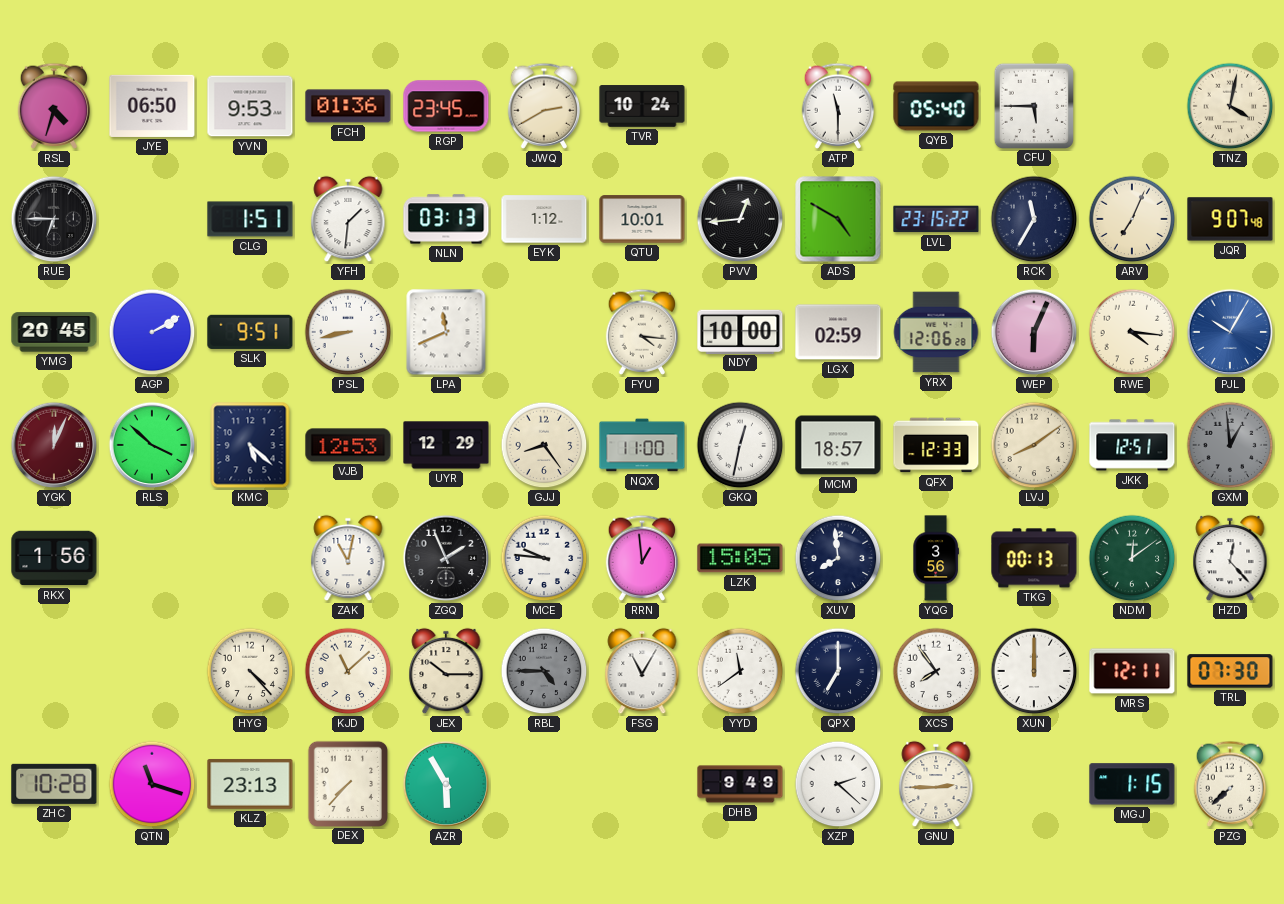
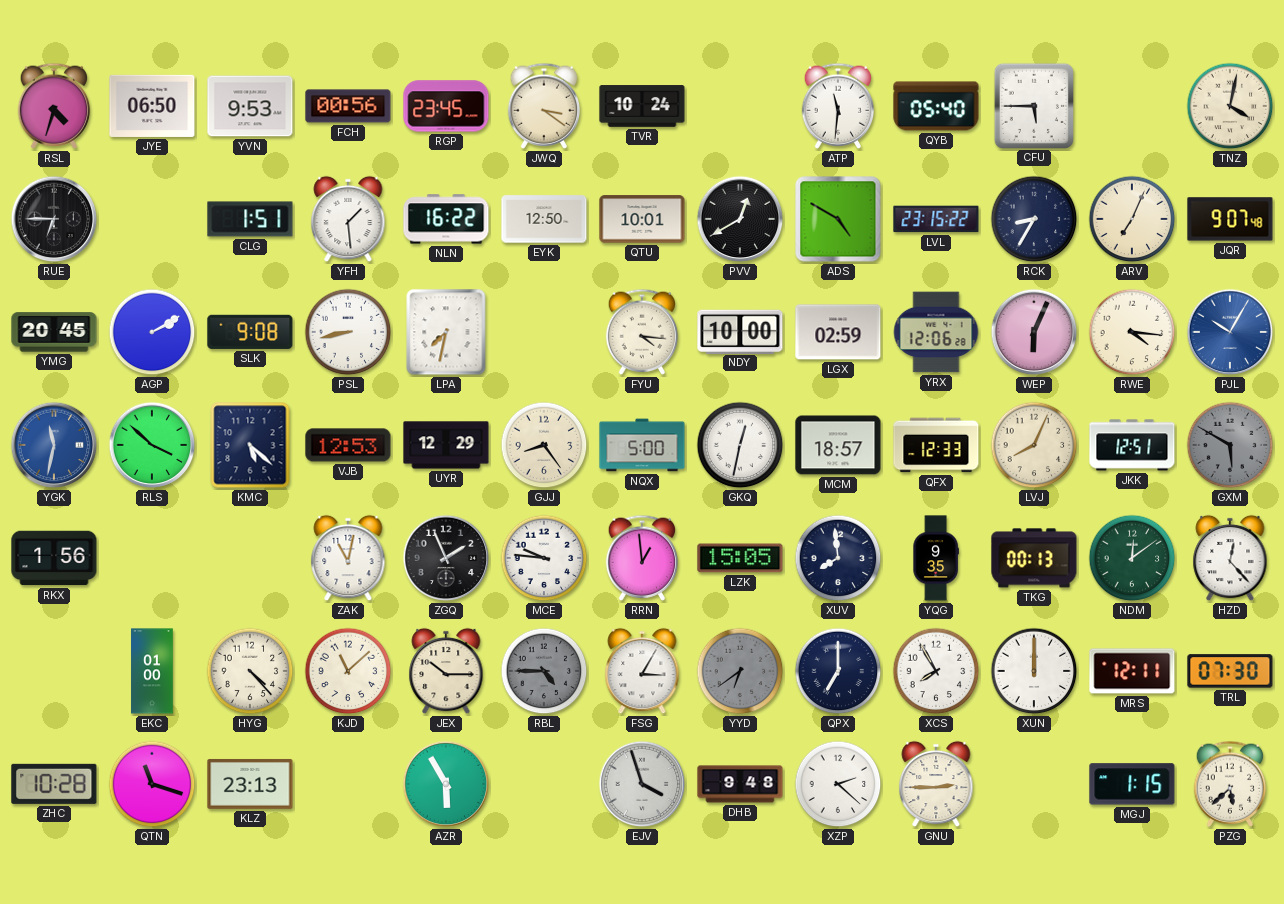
FCH: 01:36 -> 00:56 (348, 106)
JWQ: 2:40 -> 3:21 (544, 106)
ATP: 11:30 -> 11:31 (838, 106)
YFH: 1:31 -> 1:29 (348, 219)
NLN: 03:13 -> 16:22 (446, 219)
EYK: 1:12 -> 12:50 (544, 219)
PVV: 12:44 -> 12:40 (740, 219)
RCK: 11:35 -> 8:35 (1034, 219)
SLK: 9:51 -> 9:08 (250, 332)
LPA: 11:41 -> 7:32 (446, 332)
YGK: 12:04 -> 11:32 (54, 445)
YGK dial: burgundy -> blue (54, 445)
NQX: 11:00 -> 5:00 (642, 445)
LVJ: 8:09 -> 8:04 (1034, 445)
GXM: 12:59 -> 5:50 (1230, 445)
YQG: 3:56 -> 9:35 (936, 558)
EKC: none -> 01:00 (152, 671)
FSG: 11:05 -> 3:05 (642, 671)
YYD: 11:39 -> 6:39 (740, 671)
YYD dial: white -> grey (740, 671)
XCS: 7:54 -> 7:55 (936, 671)
DEX: 7:37 -> none (347, 783)
EJV: none -> 3:57 (642, 784)
DHB: 9:49 -> 9:48 (740, 784)
PZG: 7:38 -> 5:38 (1230, 784)
